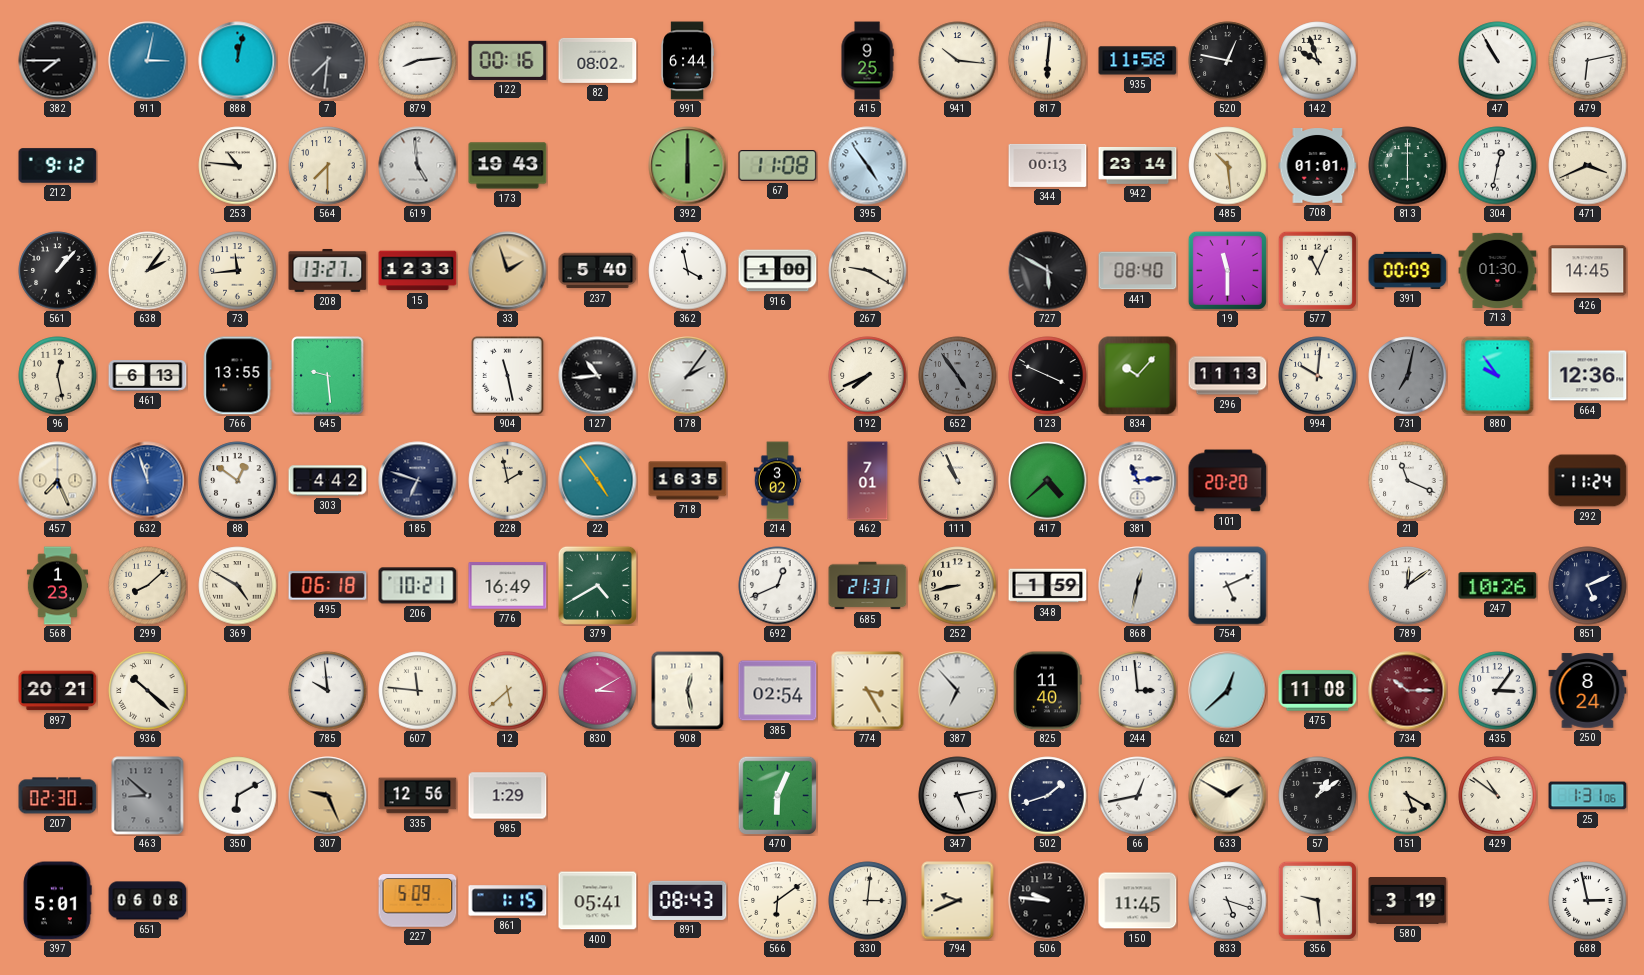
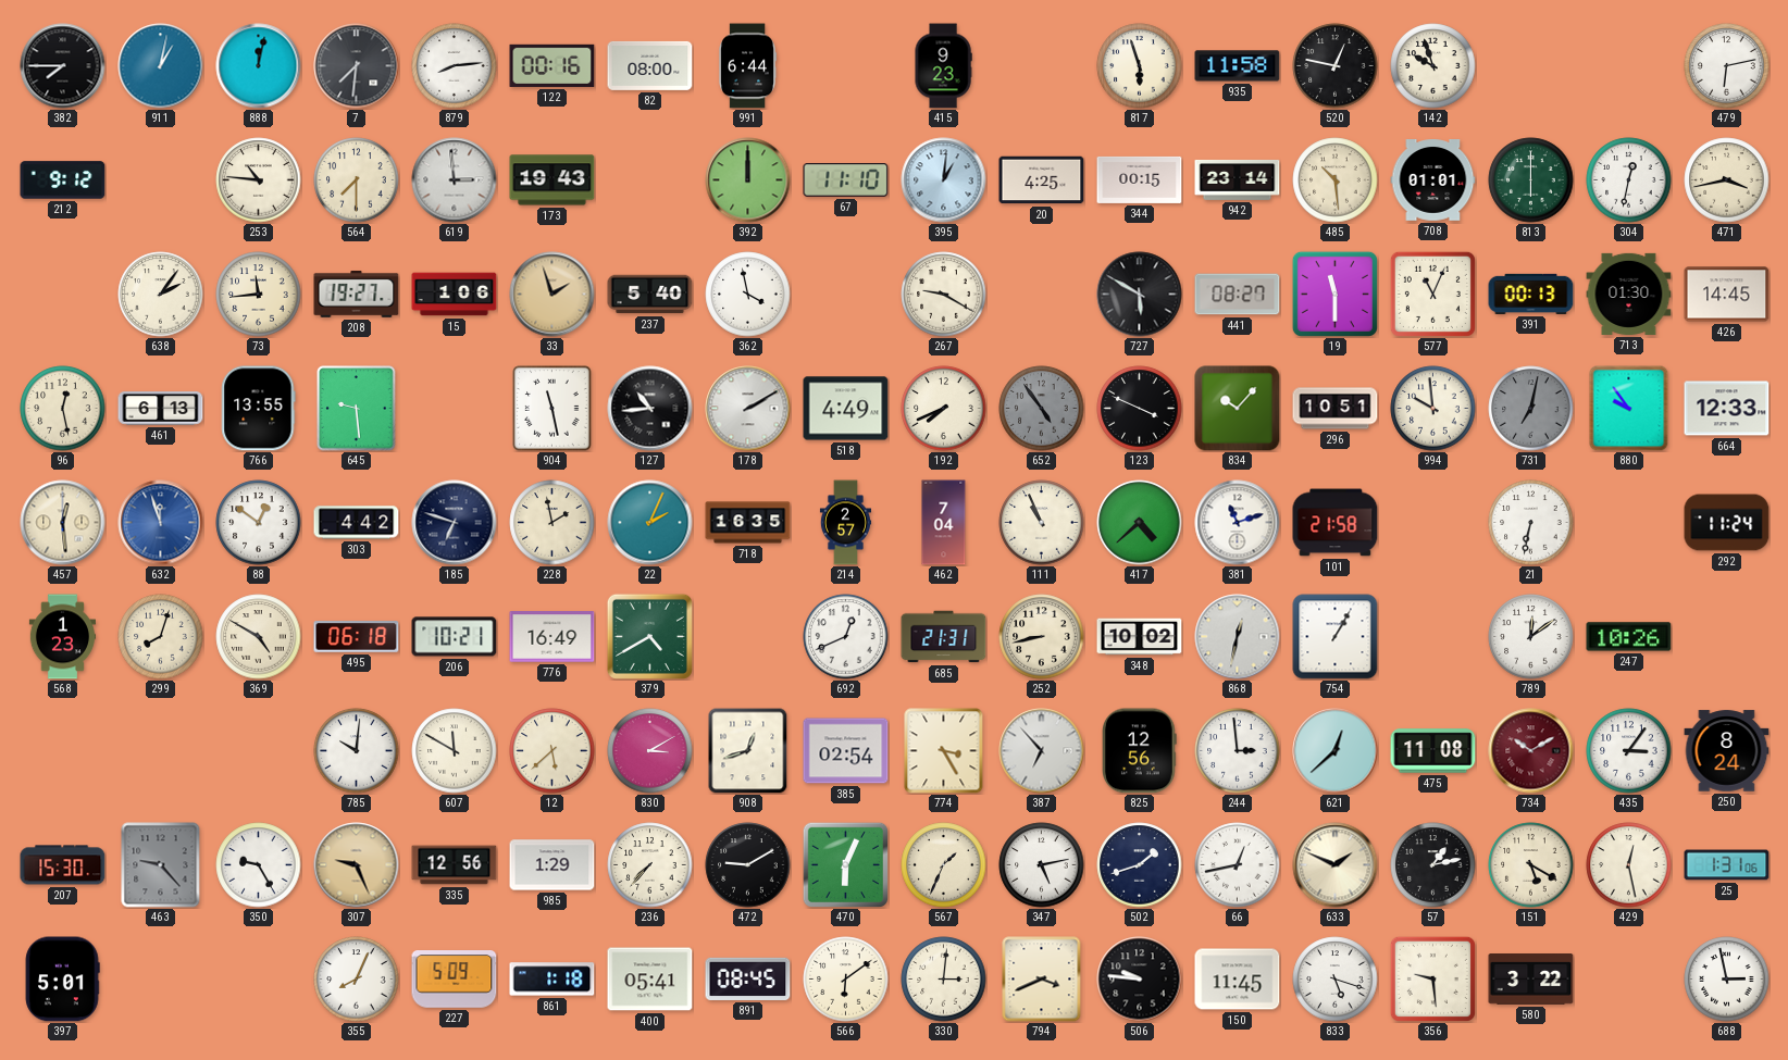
911: 3:02 -> 1:02 (161, 66)
82: 08:02 -> 08:00 (650, 65)
415: 9:25 -> 9:23 (943, 66)
941: 10:16 -> none (958, 61)
817: 6:01 -> 5:57 (1140, 66)
47: 10:55 -> none (1498, 61)
619: 4:59 -> 2:59 (455, 180)
392: 6:00 -> 12:00 (748, 180)
67: 11:08 -> 11:10 (846, 180)
395: 4:54 -> 1:01 (944, 180)
20: none -> 4:25 (1042, 180)
344: 00:13 -> 00:15 (1140, 179)
471: 3:41 -> 3:43 (1727, 180)
561: 1:07 -> none (58, 271)
208: 13:27 -> 19:27 (357, 294)
15: 12:33 -> 1:06 (455, 295)
916: 1:00 -> none (778, 271)
441: 08:40 -> 08:27 (1238, 295)
391: 00:09 -> 00:13 (1531, 294)
178: 2:06 -> 2:10 (748, 409)
518: none -> 4:49 (846, 409)
296: 11:13 -> 10:51 (1336, 409)
994: 10:01 -> 9:59 (1433, 409)
664: 12:36 -> 12:33 (1727, 409)
457: 7:26 -> 12:29 (63, 523)
22: 4:54 -> 2:04 (650, 523)
214: 3:02 -> 2:57 (845, 523)
462: 7:01 -> 7:04 (944, 523)
381: 11:14 -> 11:12 (1238, 523)
101: 20:20 -> 21:58 (1336, 523)
21: 11:19 -> 6:32 (1531, 523)
299: 8:08 -> 8:03 (161, 637)
348: 1:59 -> 10:02 (1140, 637)
754: 5:11 -> 1:05 (1336, 637)
851: 5:11 -> none (1588, 586)
897: 20:21 -> none (58, 691)
936: 10:22 -> none (148, 691)
785: 9:59 -> 10:01 (357, 751)
607: 11:46 -> 11:50 (455, 751)
908: 12:28 -> 12:42 (748, 751)
825: 11:40 -> 12:56 (1140, 751)
734: 10:15 -> 10:10 (1531, 751)
207: 02:30 -> 15:30 (63, 865)
463: 8:52 -> 9:23 (161, 865)
350: 6:10 -> 9:25 (259, 865)
236: none -> 7:37 (650, 865)
472: none -> 9:10 (748, 865)
567: none -> 1:34 (944, 865)
633: 1:50 -> 1:49 (1336, 865)
57: 1:09 -> 1:13 (1433, 865)
429: 10:51 -> 12:28 (1629, 865)
651: 06:08 -> none (148, 901)
355: none -> 8:04 (357, 980)
861: 1:15 -> 1:18 (552, 980)
891: 08:43 -> 08:45 (748, 978)
794: 9:41 -> 3:41 (1042, 980)
580: 3:19 -> 3:22 (1531, 980)
